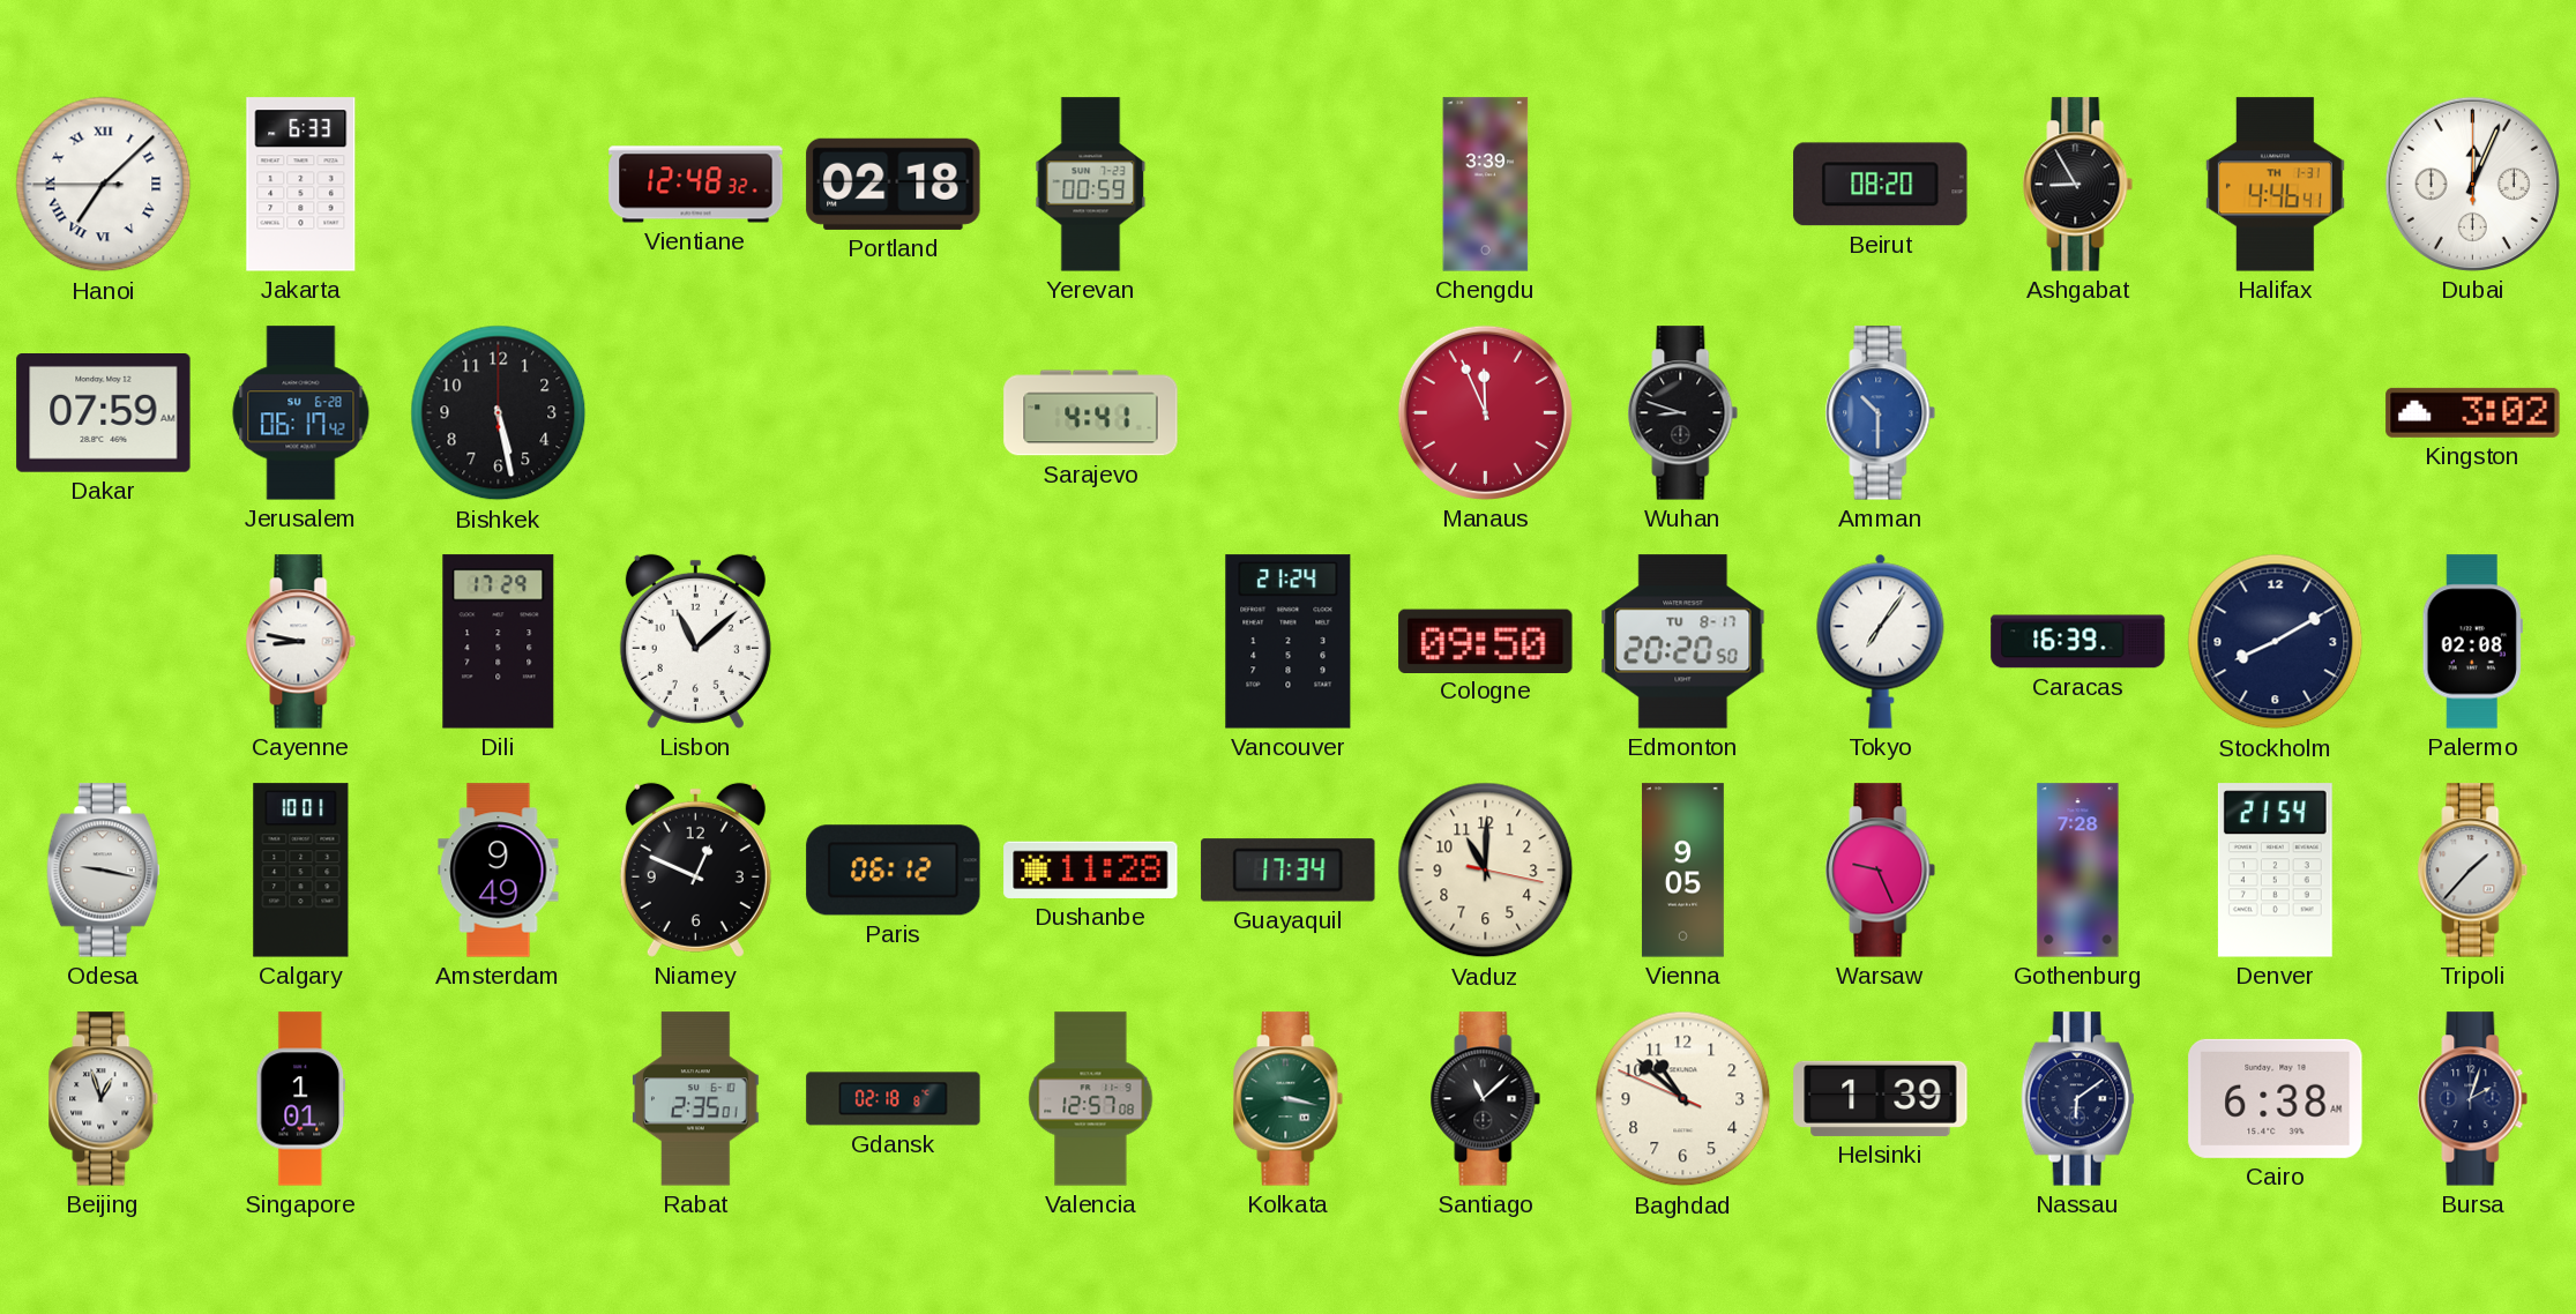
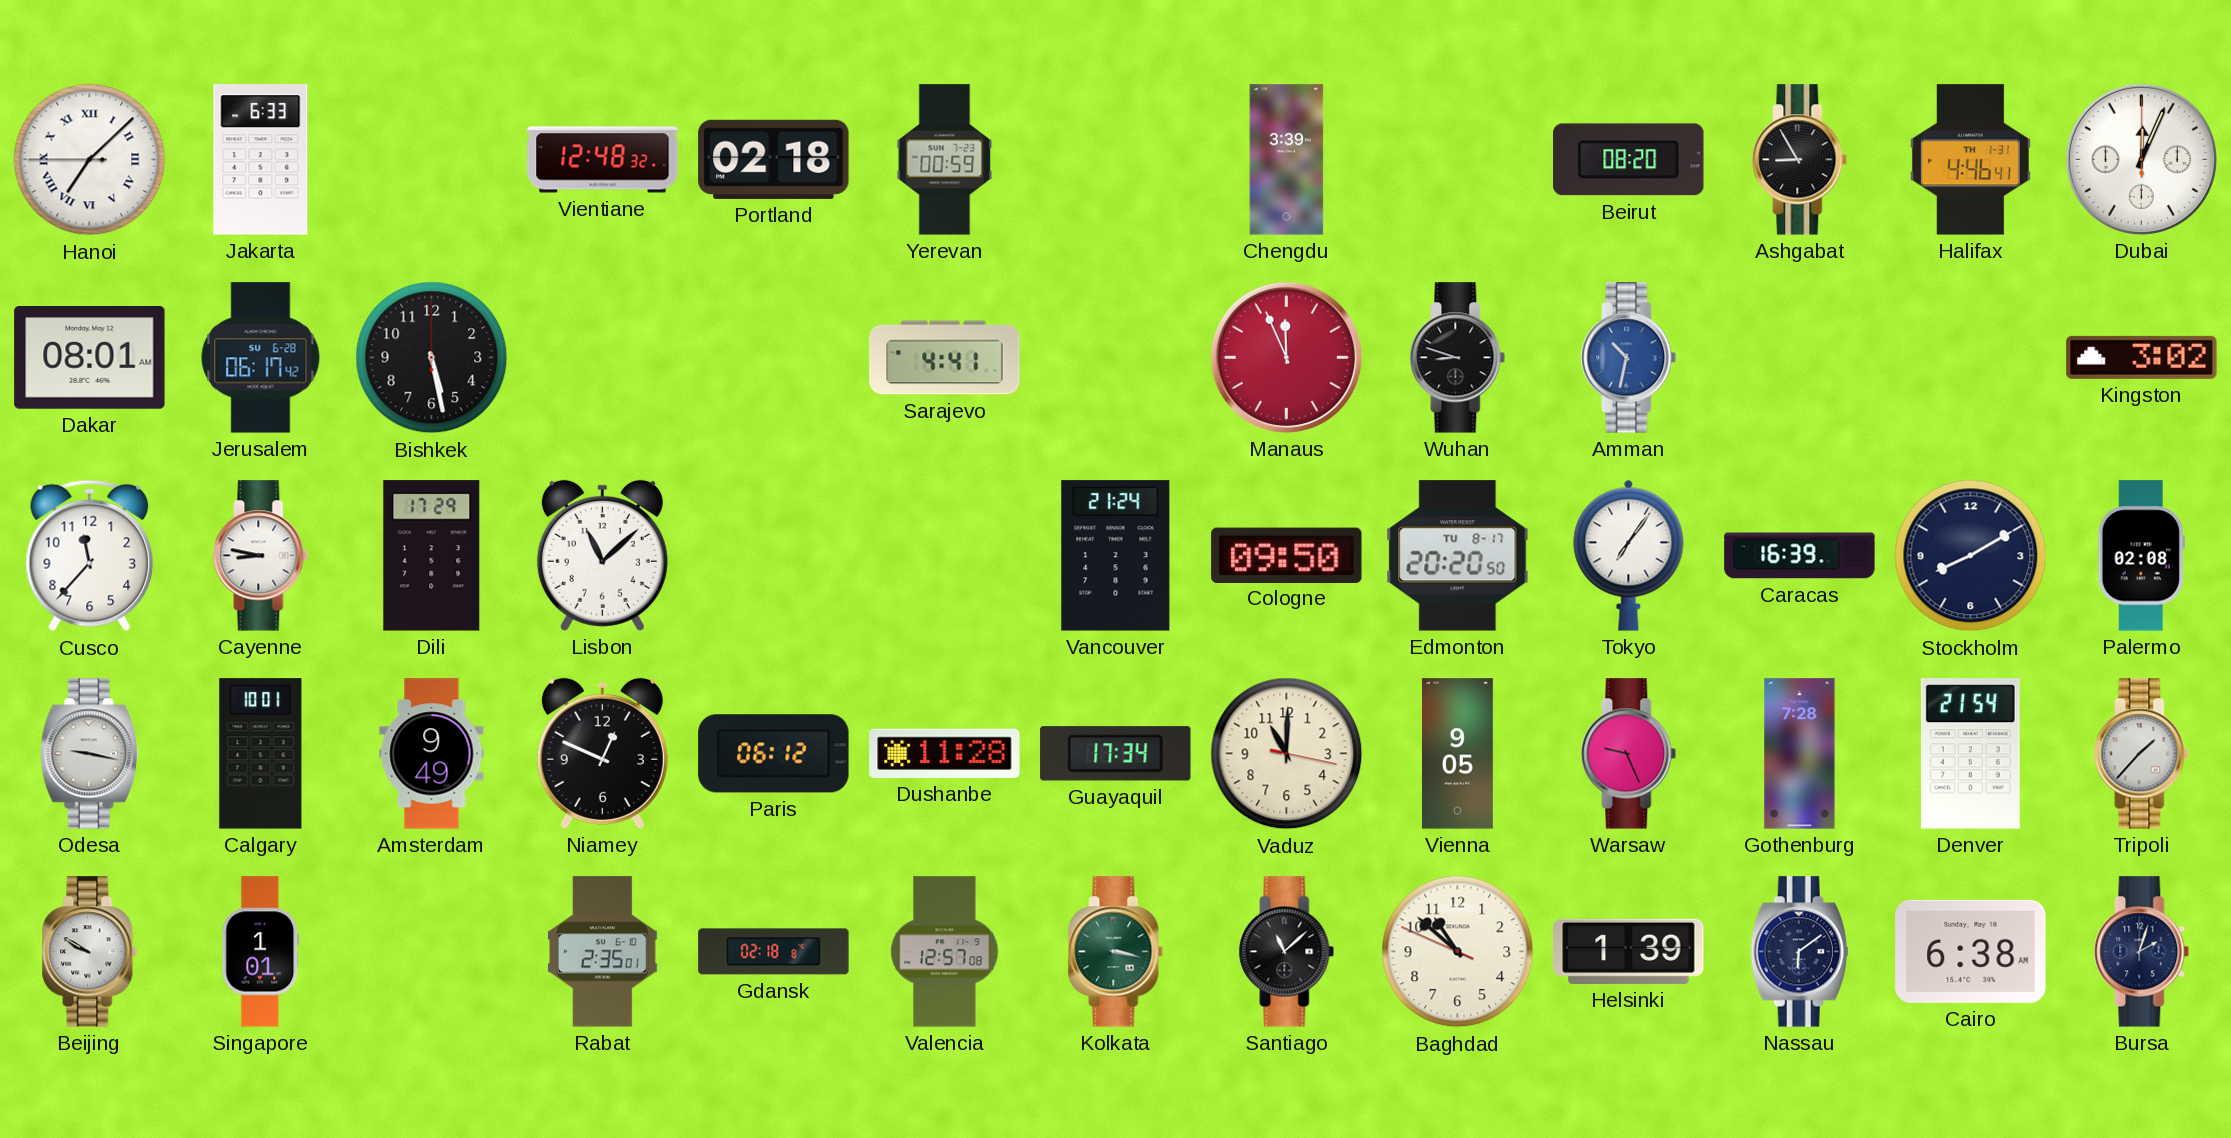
Dakar: 07:59 -> 08:01 (90, 358)
Amman: 10:30 -> 10:32 (1629, 358)
Cusco: none -> 11:37 (90, 556)
Beijing: 12:57 -> 9:50 (90, 952)
